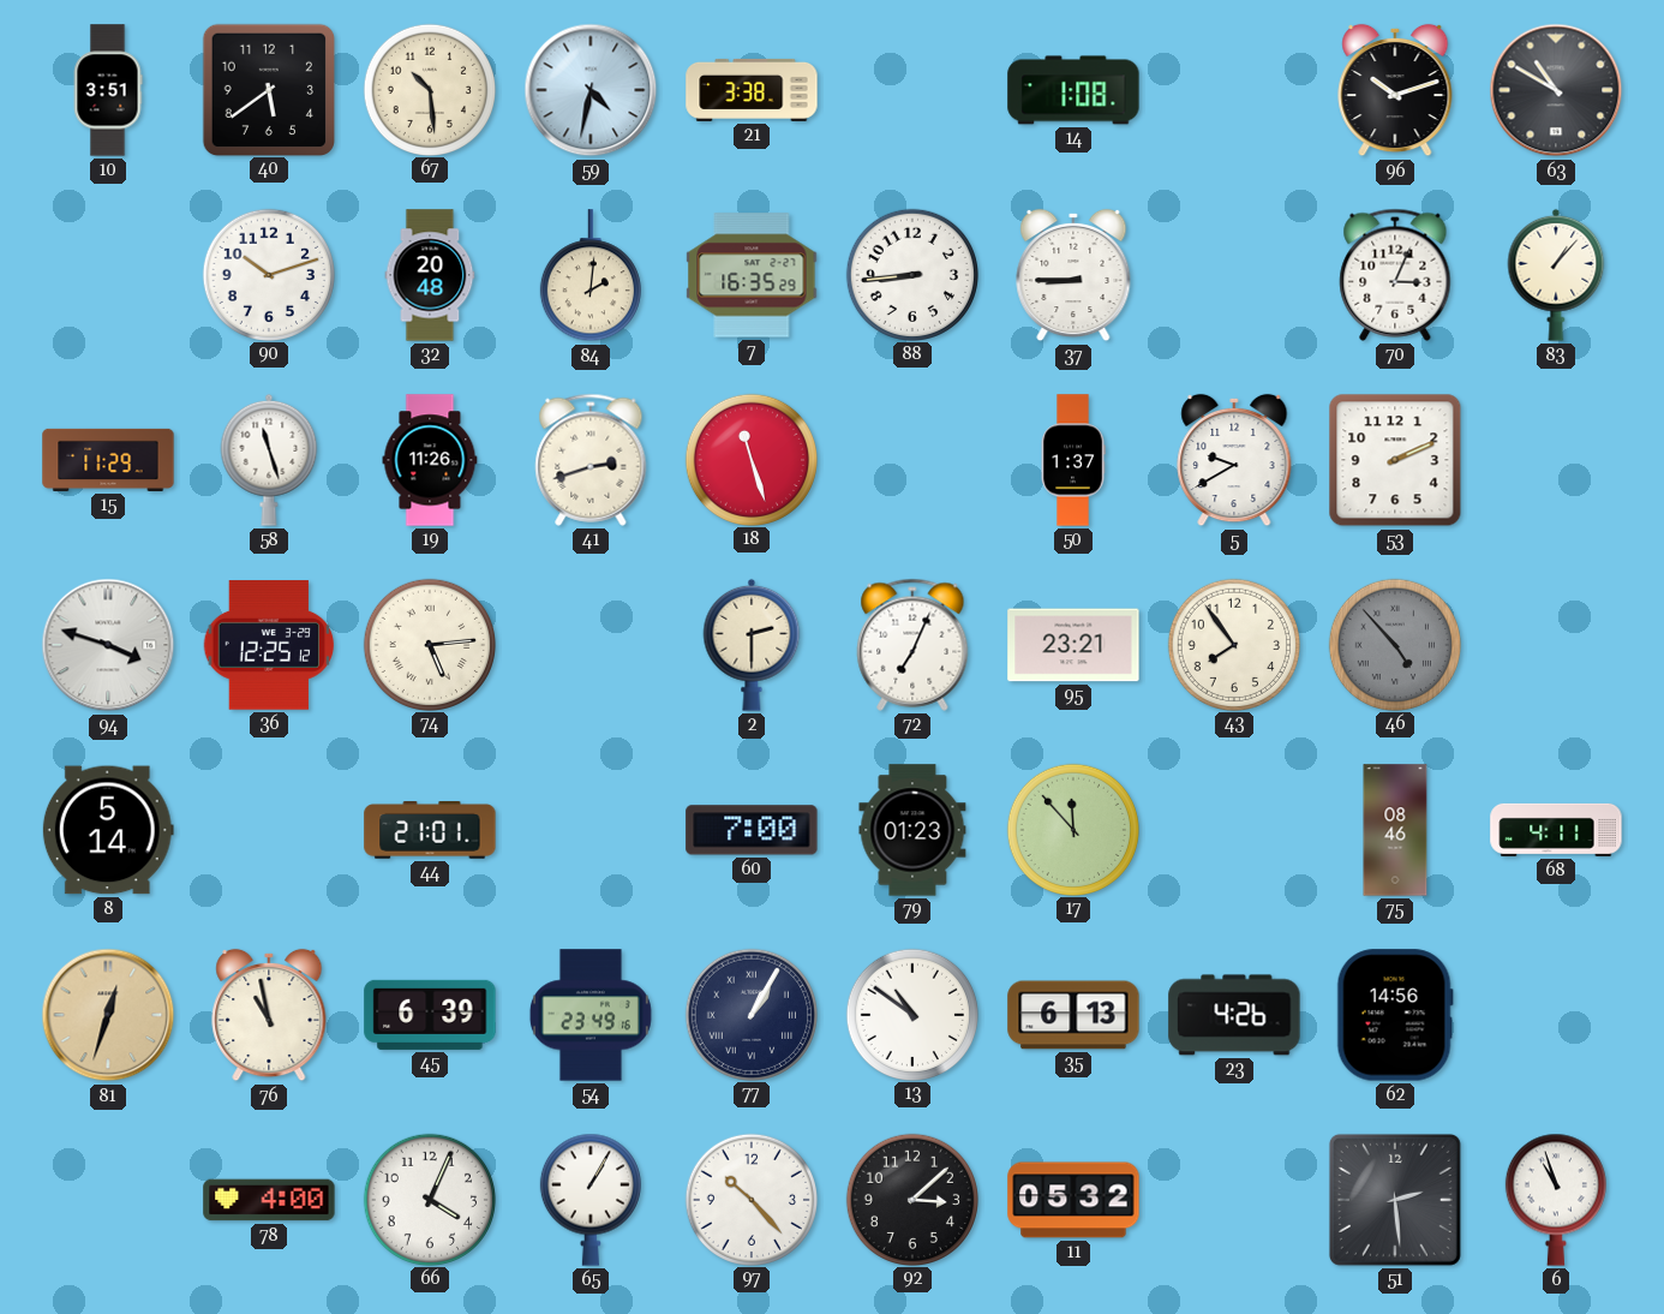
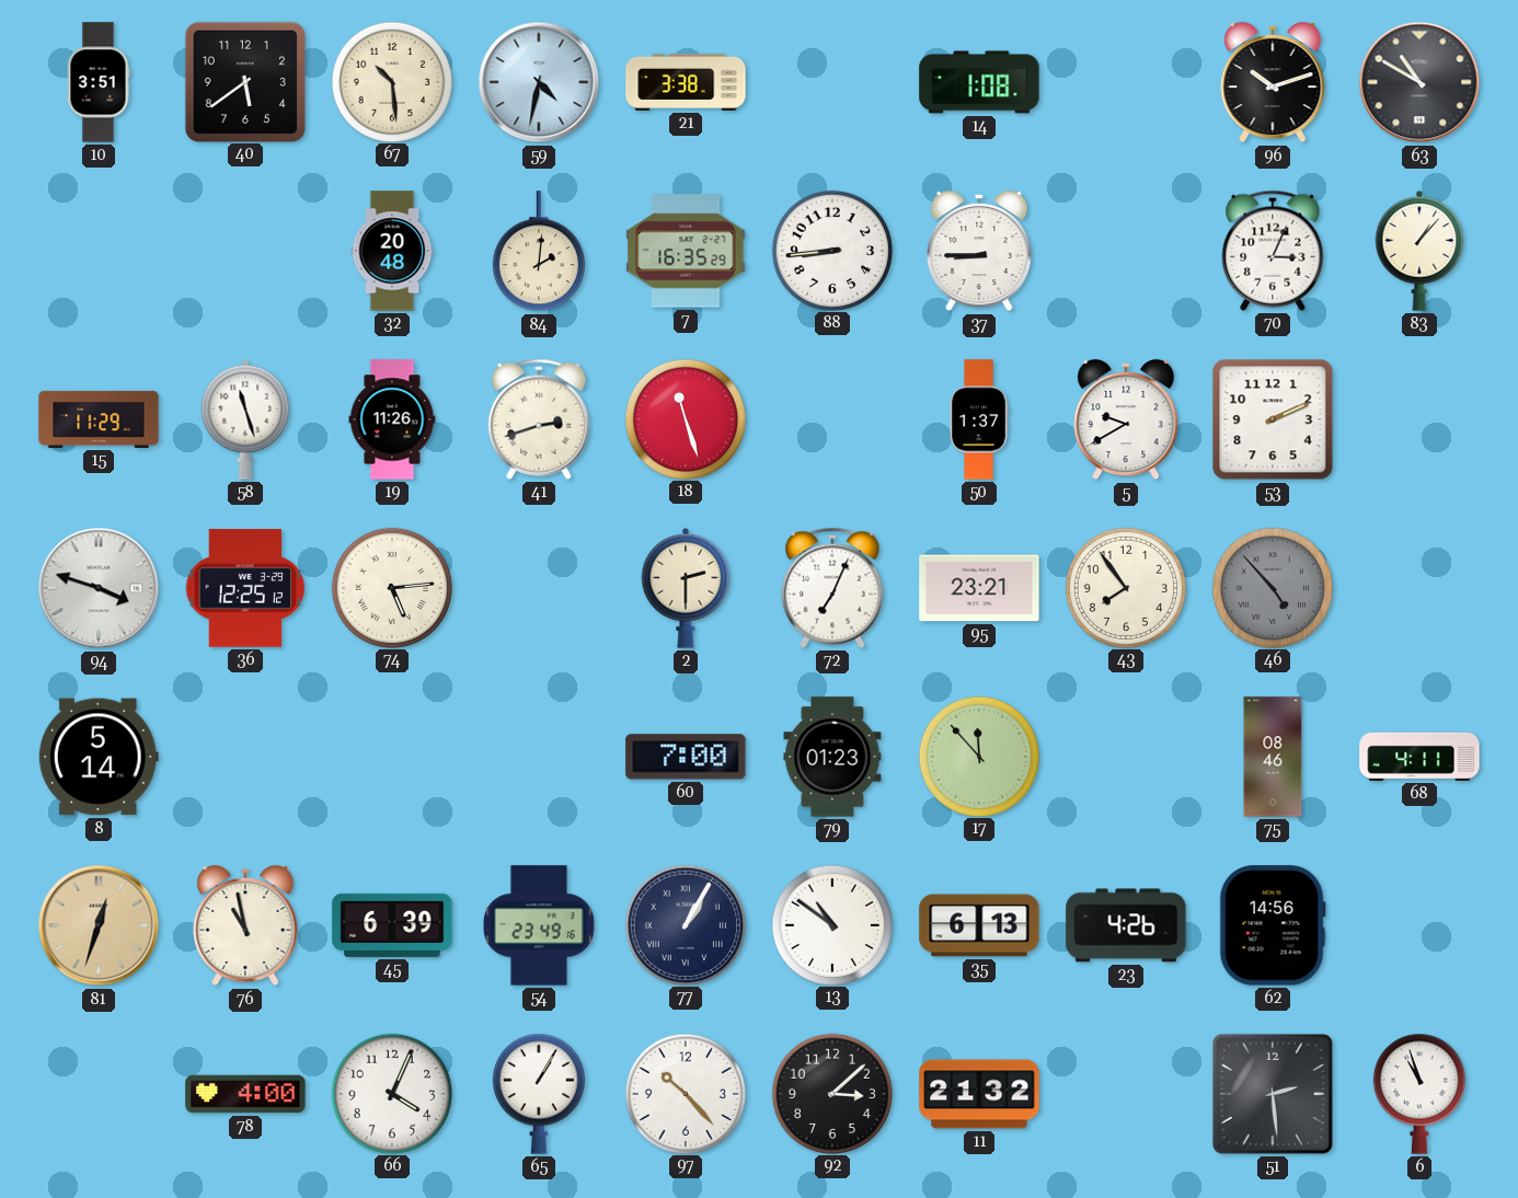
90: 10:12 -> none (268, 274)
44: 21:01 -> none (430, 831)
11: 05:32 -> 21:32 (979, 1094)
